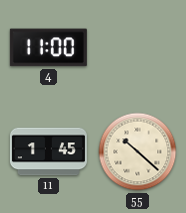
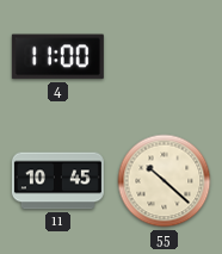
11: 1:45 -> 10:45 (57, 181)
